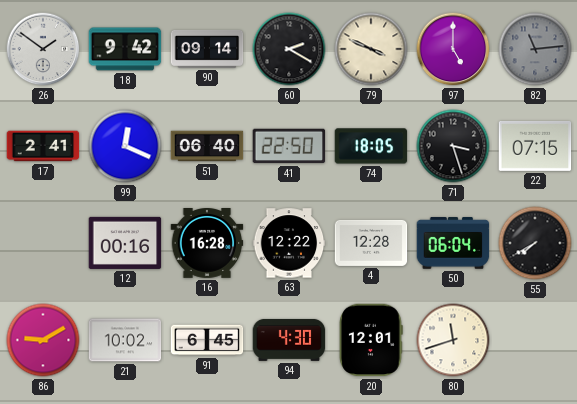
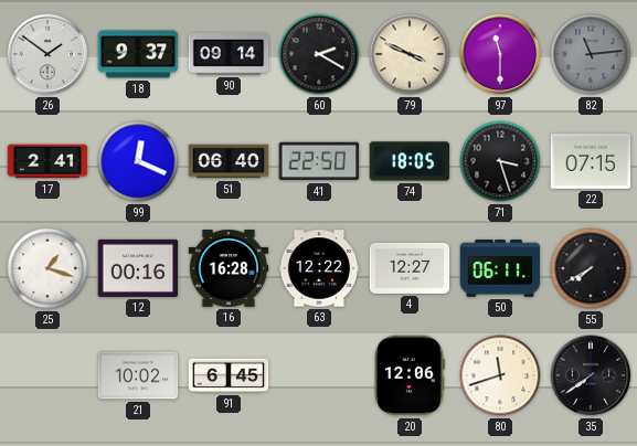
18: 9:42 -> 9:37 (138, 54)
97: 5:00 -> 11:30 (500, 54)
25: none -> 1:18 (47, 268)
4: 12:28 -> 12:27 (410, 268)
50: 06:04 -> 06:11 (500, 268)
86: 9:10 -> none (43, 340)
94: 4:30 -> none (289, 340)
20: 12:01 -> 12:06 (410, 375)
35: none -> 7:39 (591, 375)
